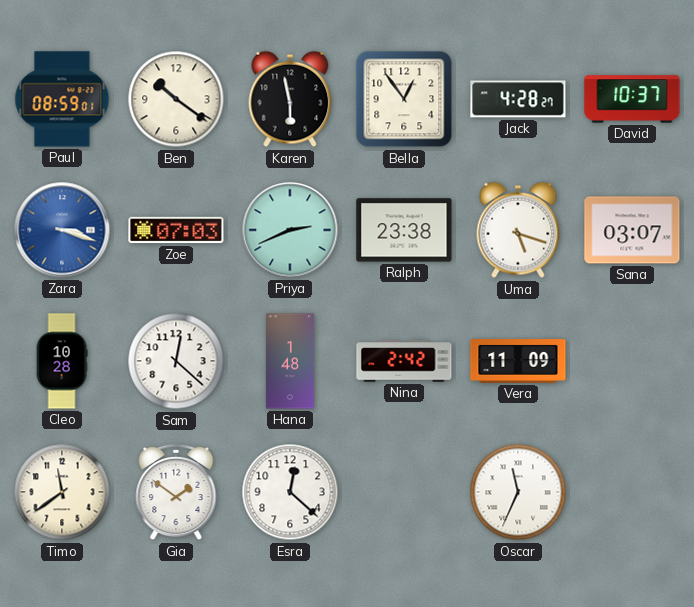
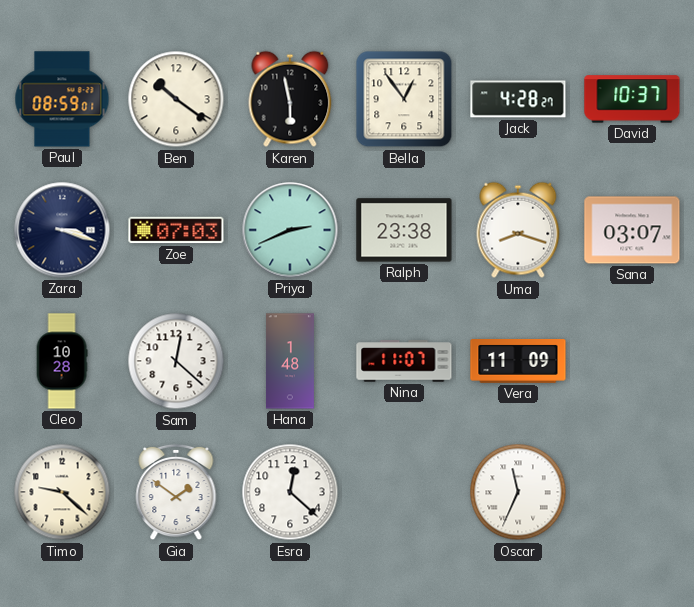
Zara dial: blue -> navy (62, 230)
Uma: 5:18 -> 8:18 (518, 230)
Nina: 2:42 -> 11:07 (404, 361)
Timo: 11:39 -> 9:22 (62, 492)
